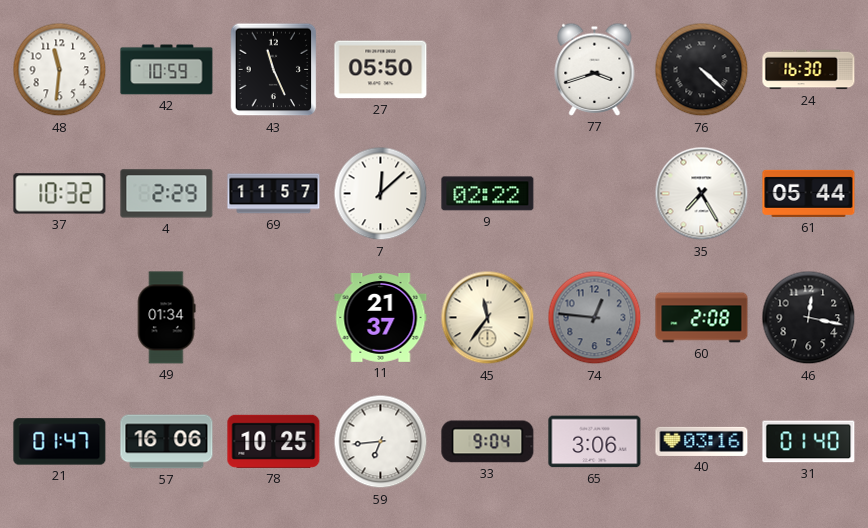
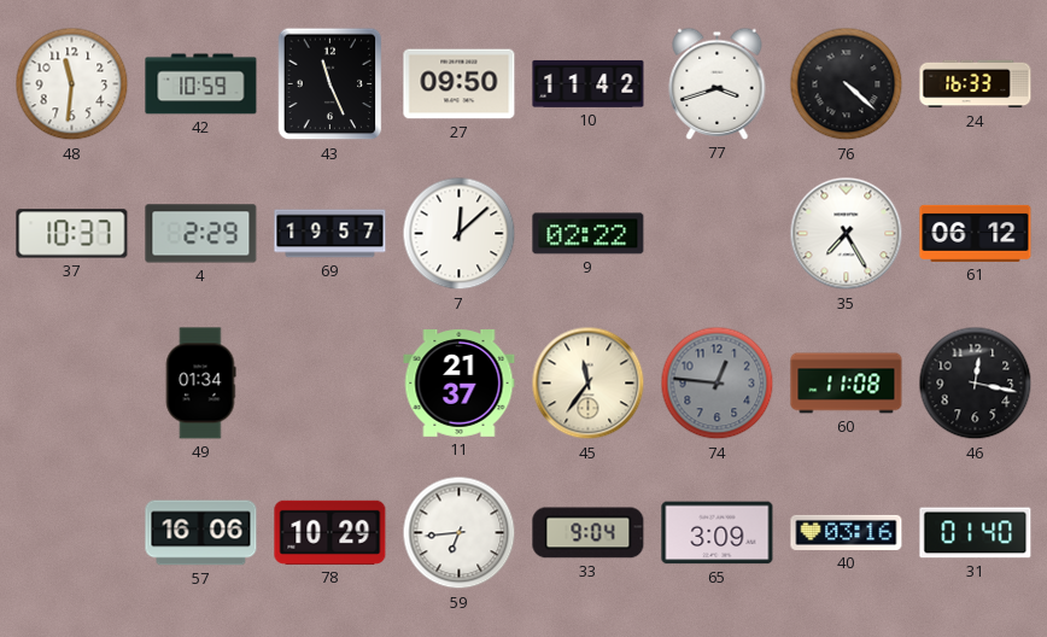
27: 05:50 -> 09:50 (460, 84)
10: none -> 11:42 (589, 83)
24: 16:30 -> 16:33 (976, 84)
37: 10:32 -> 10:37 (72, 234)
69: 11:57 -> 19:57 (331, 234)
61: 05:44 -> 06:12 (976, 233)
60: 2:08 -> 11:08 (847, 384)
21: 01:47 -> none (60, 442)
78: 10:25 -> 10:29 (331, 532)
65: 3:06 -> 3:09 (718, 533)
